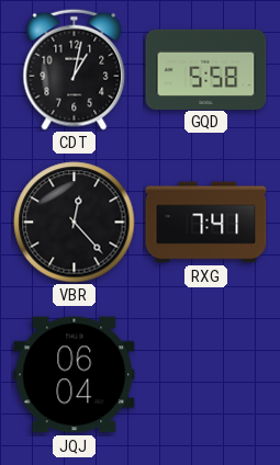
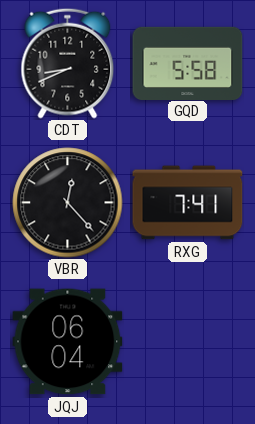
CDT: 1:02 -> 8:41 (68, 63)
